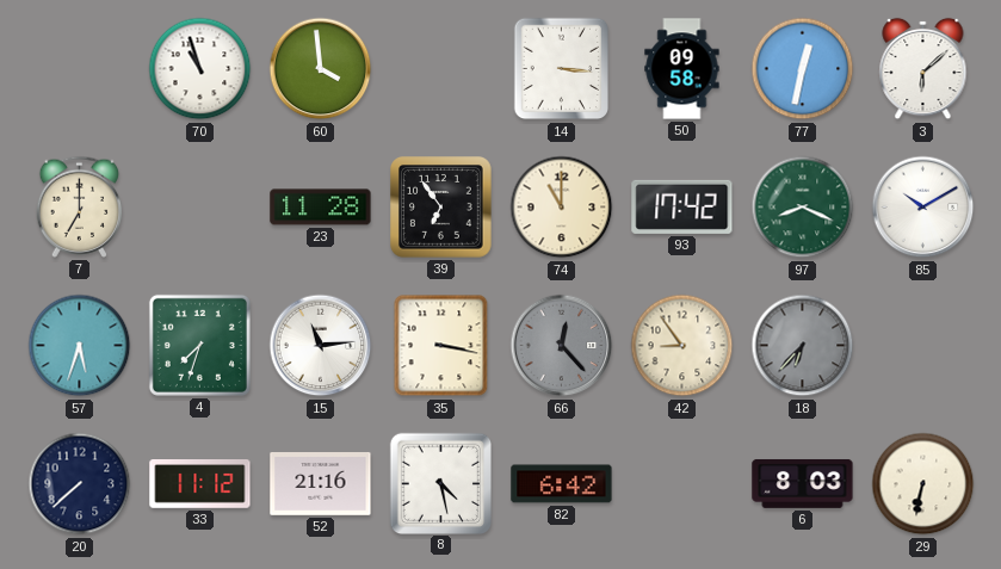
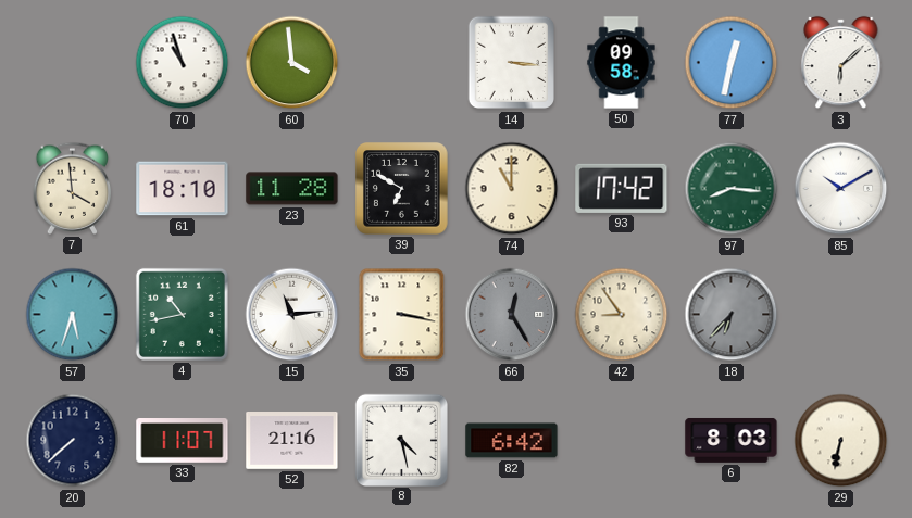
7: 7:00 -> 3:59 (73, 188)
61: none -> 18:10 (183, 189)
39: 6:54 -> 6:50 (402, 189)
97: 8:19 -> 8:16 (732, 189)
4: 7:33 -> 10:43 (182, 314)
66: 12:23 -> 12:25 (512, 315)
33: 11:12 -> 11:07 (183, 441)
